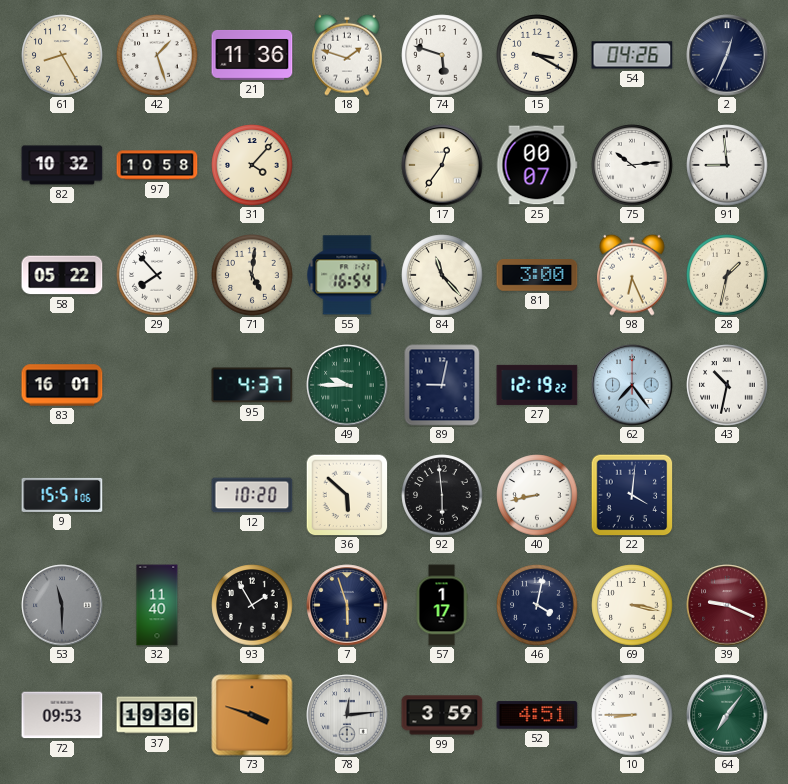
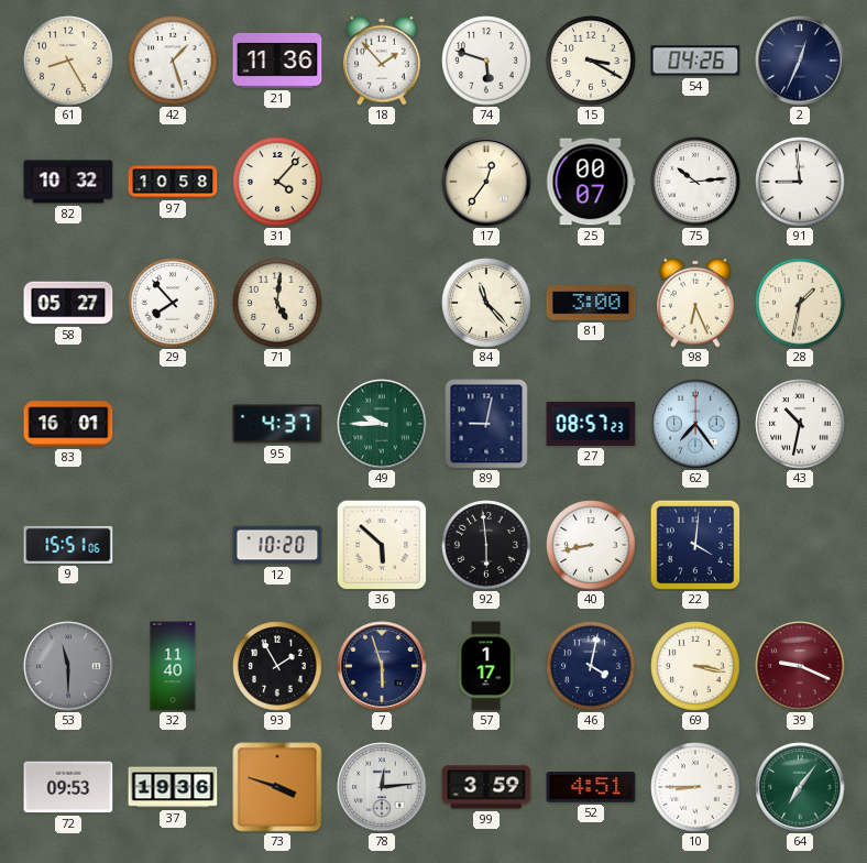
18: 1:48 -> 1:53 (383, 61)
58: 05:22 -> 05:27 (68, 303)
55: 16:54 -> none (347, 275)
27: 12:19 -> 08:57 (591, 424)
